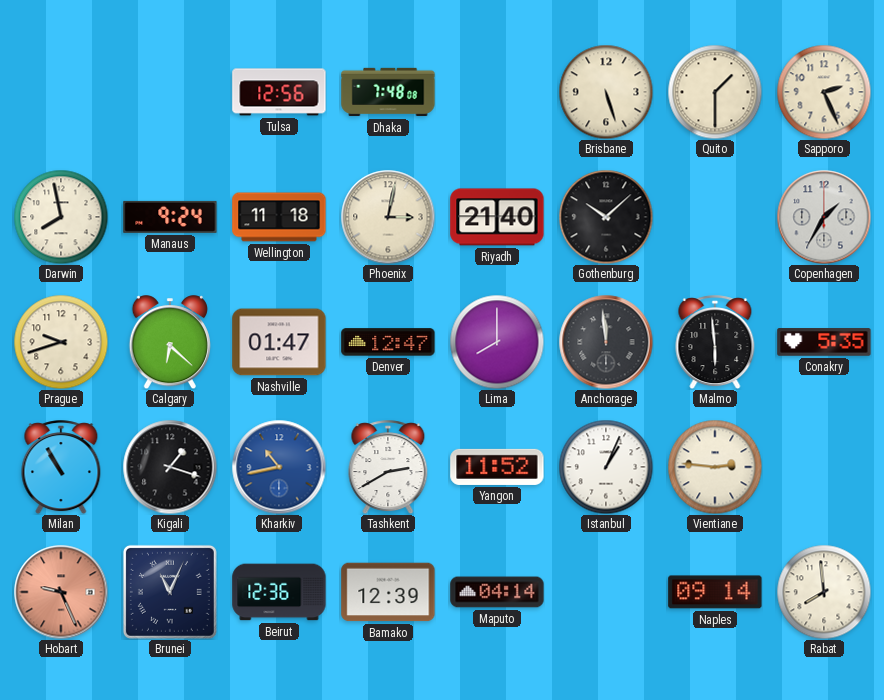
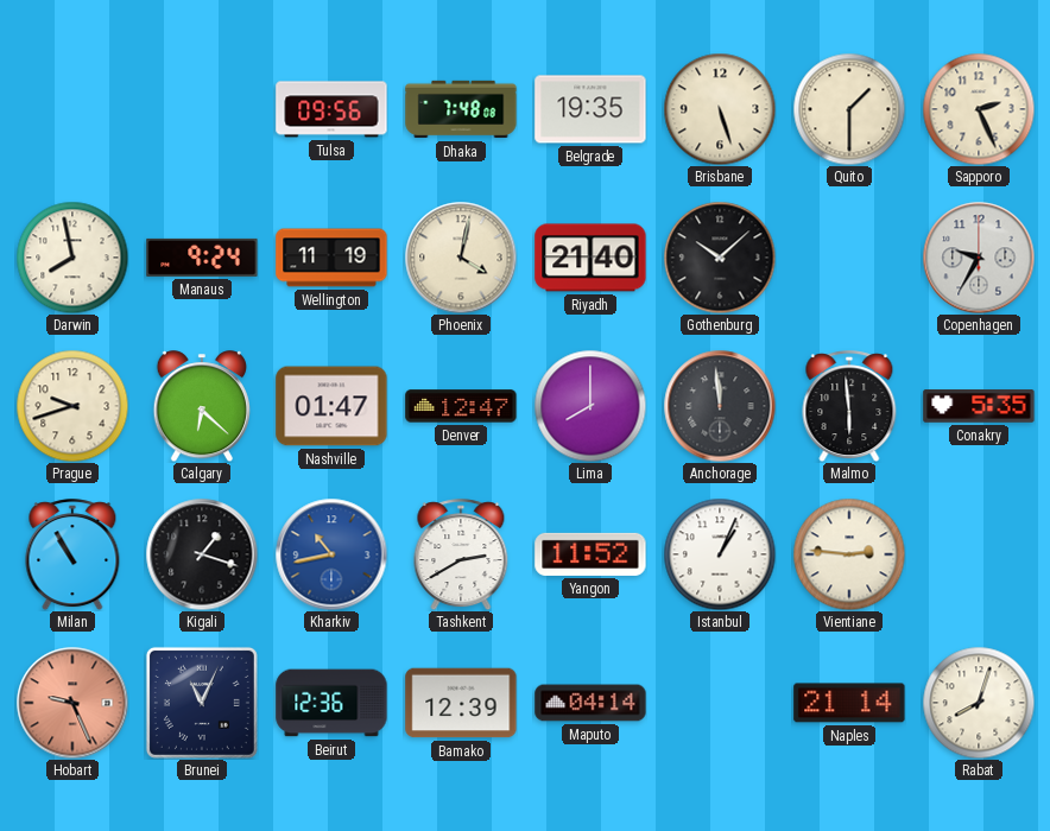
Tulsa: 12:56 -> 09:56 (331, 109)
Belgrade: none -> 19:35 (590, 109)
Wellington: 11:18 -> 11:19 (331, 258)
Phoenix: 3:02 -> 4:02 (461, 258)
Copenhagen: 1:35 -> 9:35 (979, 258)
Naples: 09:14 -> 21:14 (849, 703)
Rabat: 7:59 -> 8:03 (979, 703)
